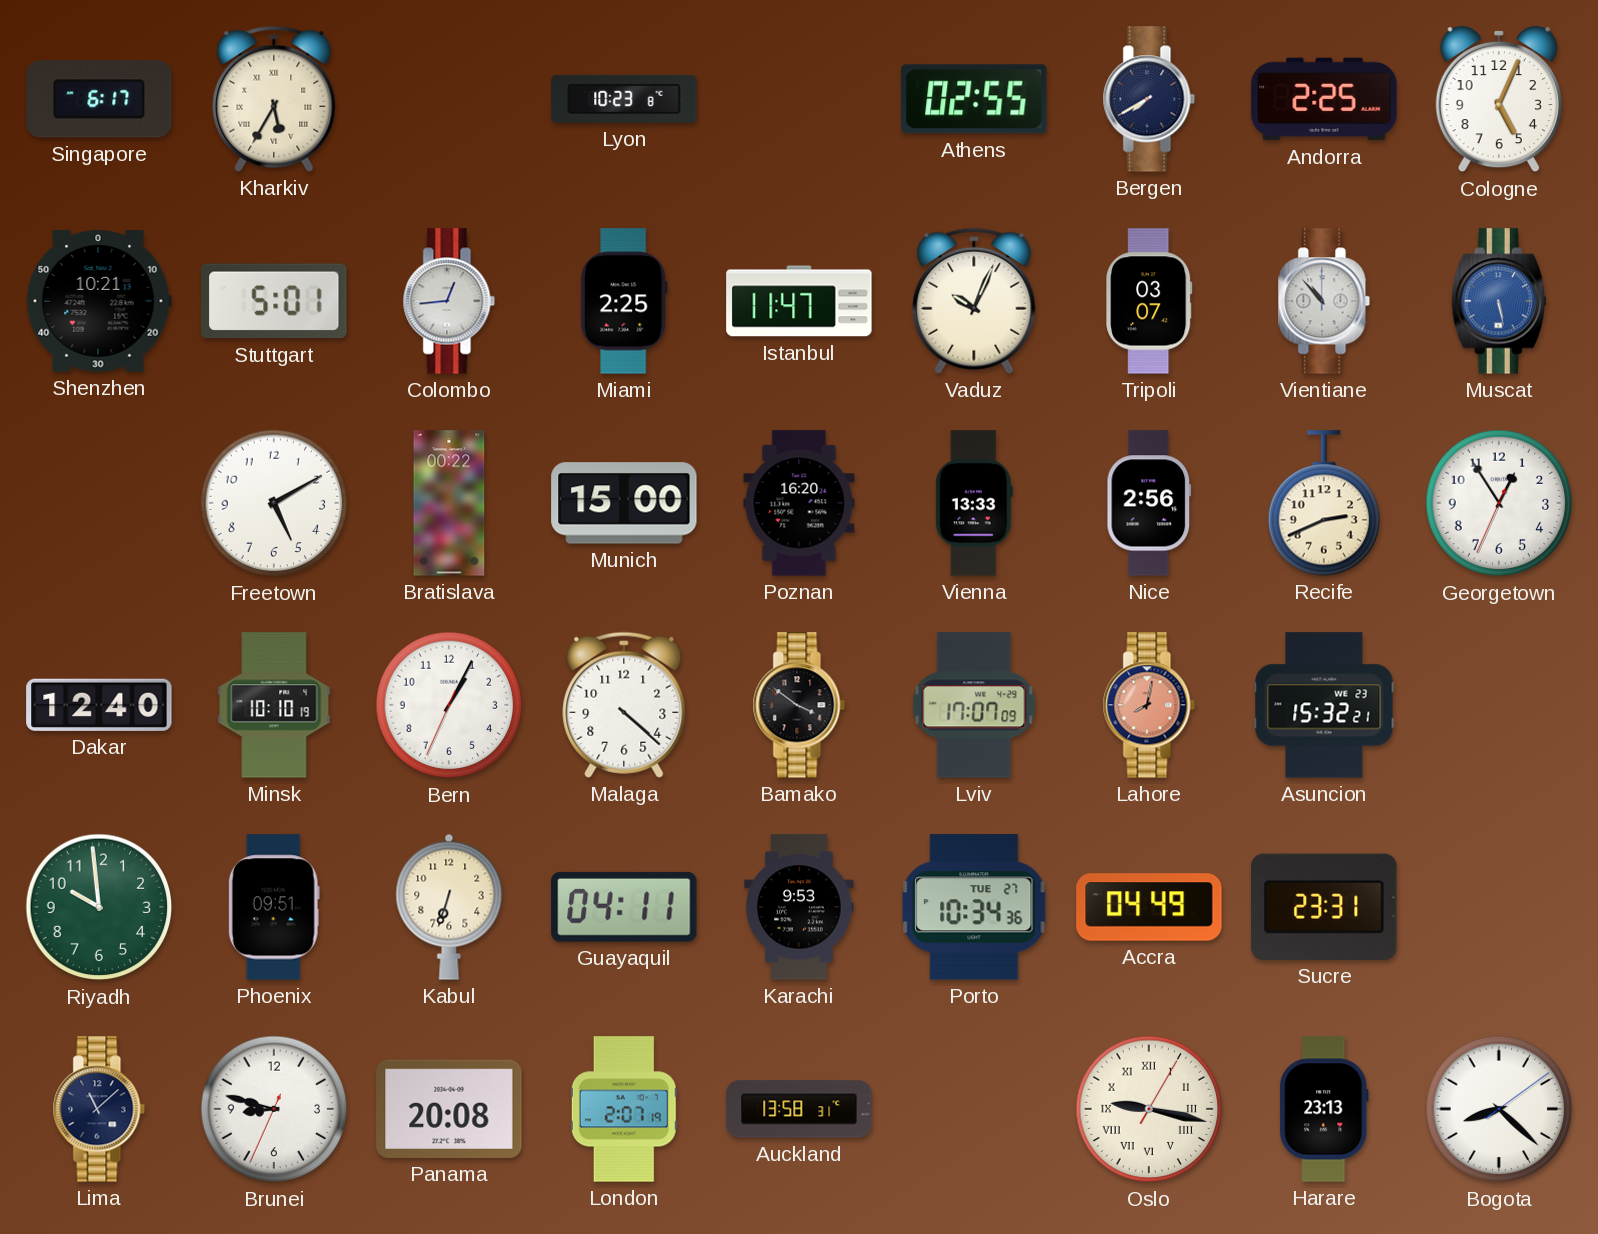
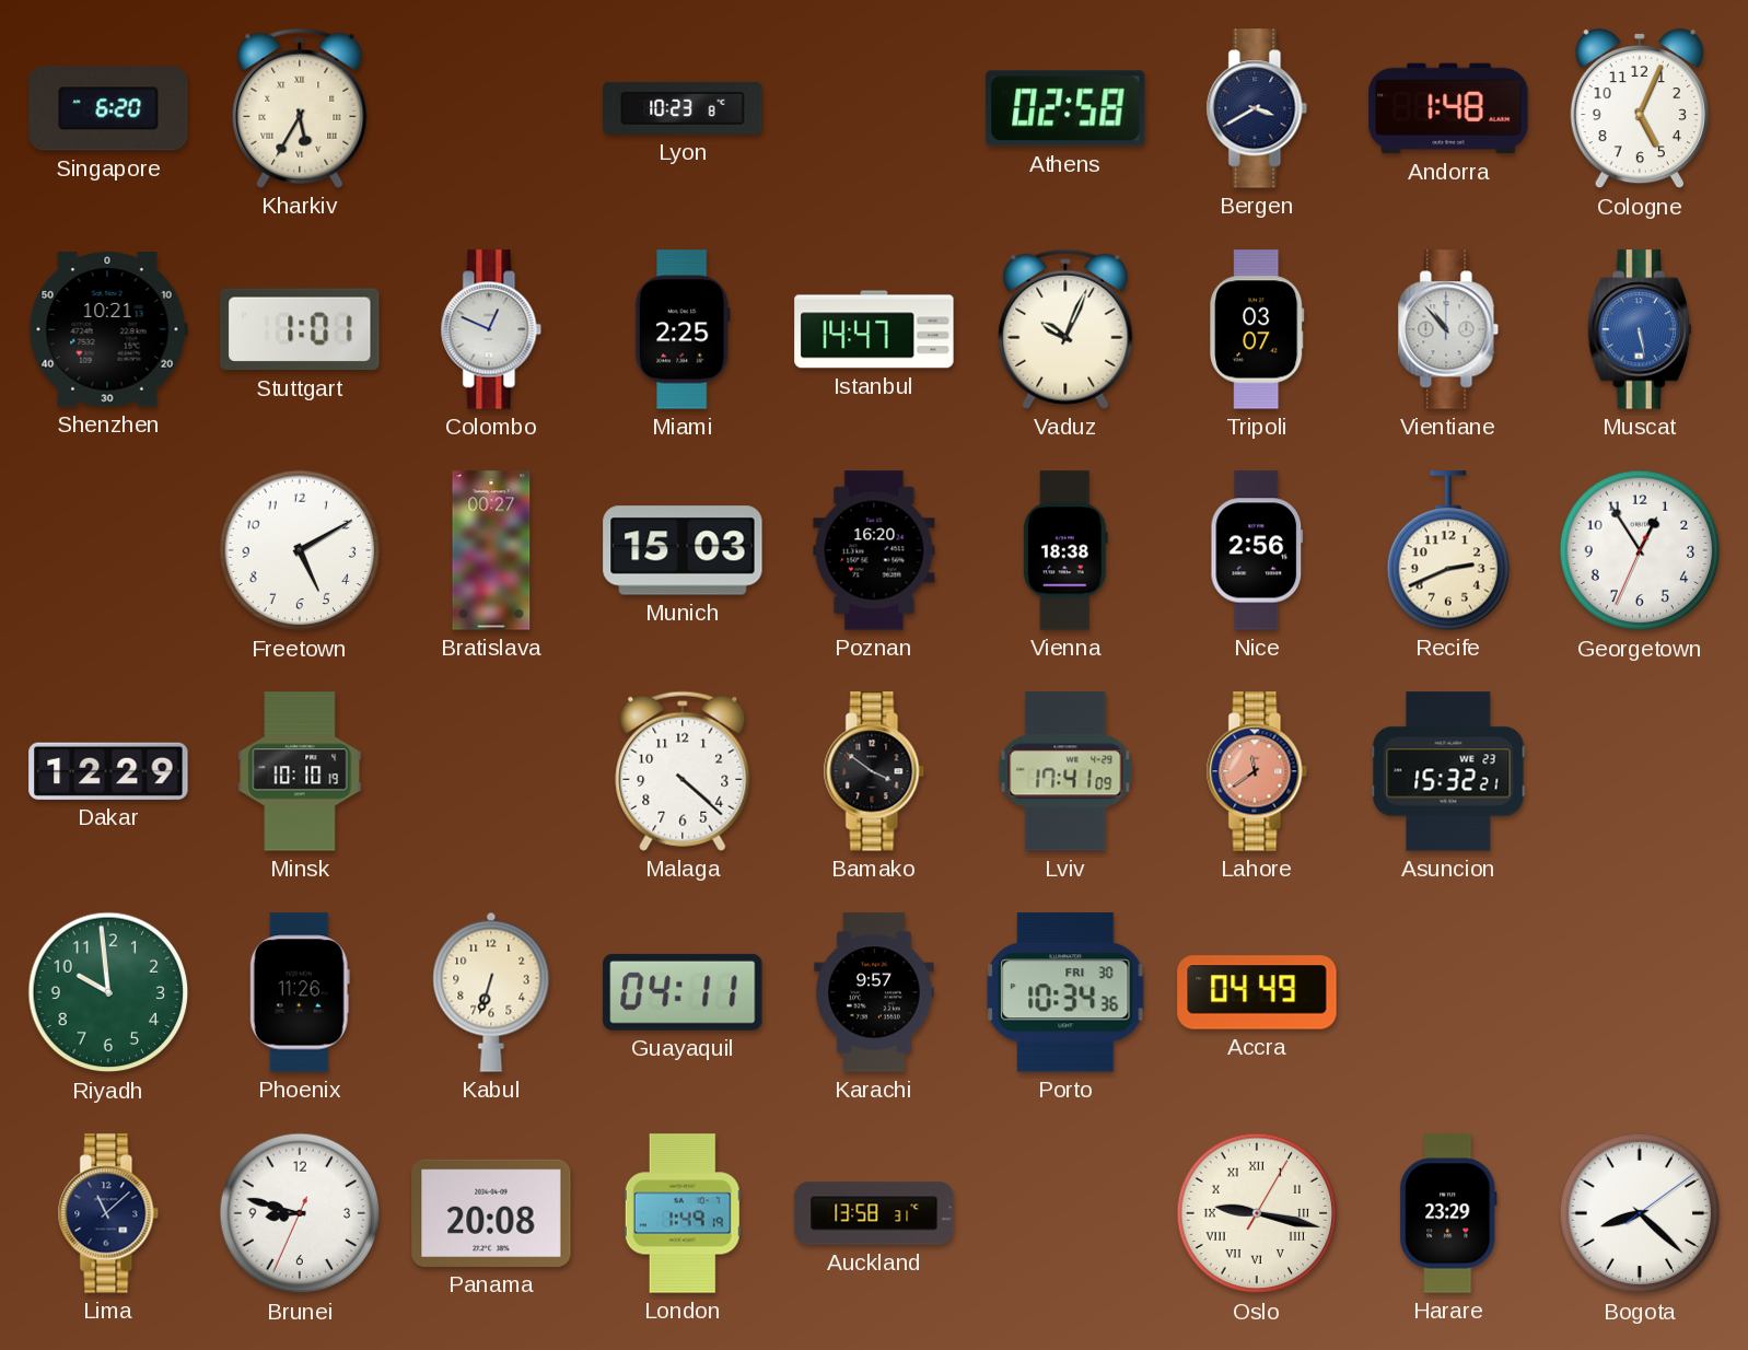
Singapore: 6:17 -> 6:20 (108, 108)
Athens: 02:55 -> 02:58 (1065, 108)
Bergen: 7:40 -> 3:40 (1257, 108)
Andorra: 2:25 -> 1:48 (1448, 108)
Stuttgart: 5:01 -> 1:01 (300, 329)
Colombo: 12:44 -> 12:49 (491, 329)
Istanbul: 11:47 -> 14:47 (874, 329)
Bratislava: 00:22 -> 00:27 (491, 550)
Munich: 15:00 -> 15:03 (683, 550)
Vienna: 13:33 -> 18:38 (1065, 550)
Dakar: 12:40 -> 12:29 (108, 771)
Bern: 1:04 -> none (449, 705)
Lviv: 17:07 -> 17:41 (1065, 771)
Lahore: 8:02 -> 11:39 (1257, 771)
Phoenix: 09:51 -> 11:26 (300, 992)
Karachi: 9:53 -> 9:57 (874, 992)
Porto date: TUE 27 -> FRI 30 (1065, 992)
Sucre: 23:31 -> none (1324, 907)
London: 2:07 -> 1:49 (683, 1213)
Harare: 23:13 -> 23:29 (1448, 1213)
